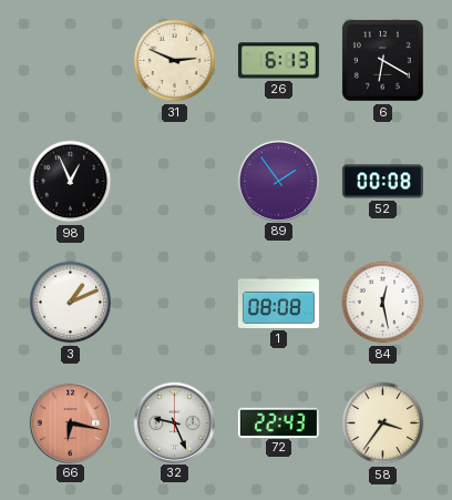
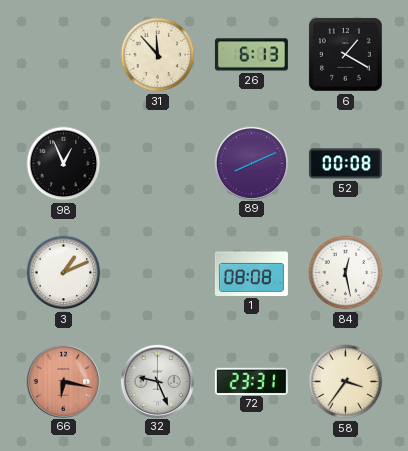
31: 2:49 -> 11:53 (158, 55)
6: 6:20 -> 1:20 (346, 55)
89: 1:54 -> 8:11 (251, 163)
72: 22:43 -> 23:31 (251, 381)
